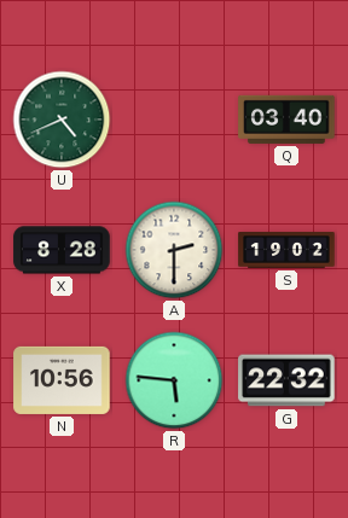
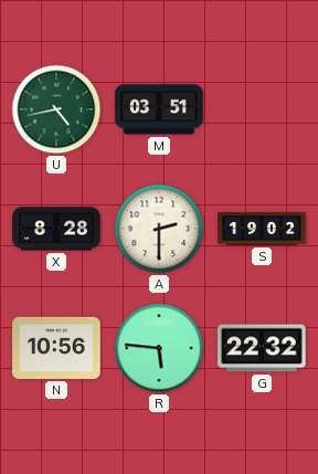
U: 4:41 -> 4:43 (56, 109)
M: none -> 03:51 (159, 109)
Q: 03:40 -> none (286, 120)
